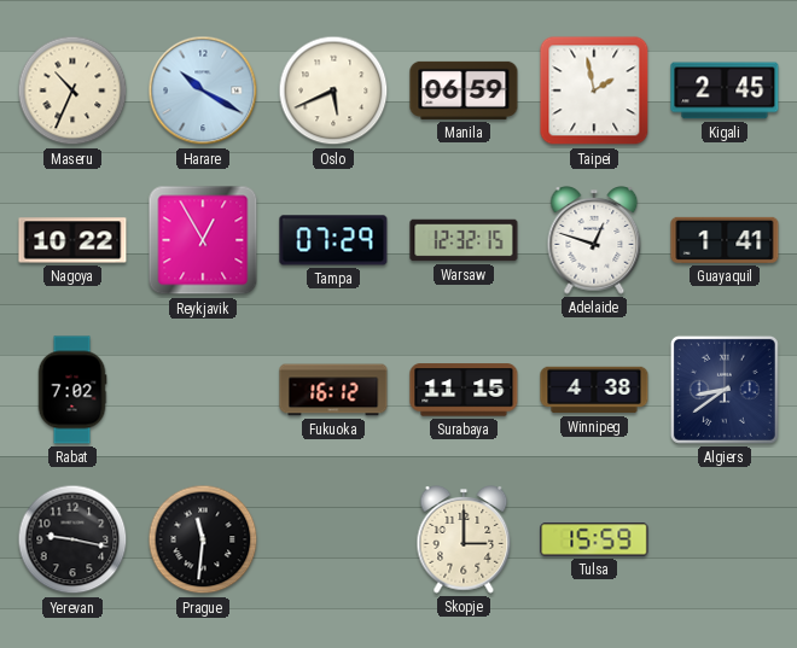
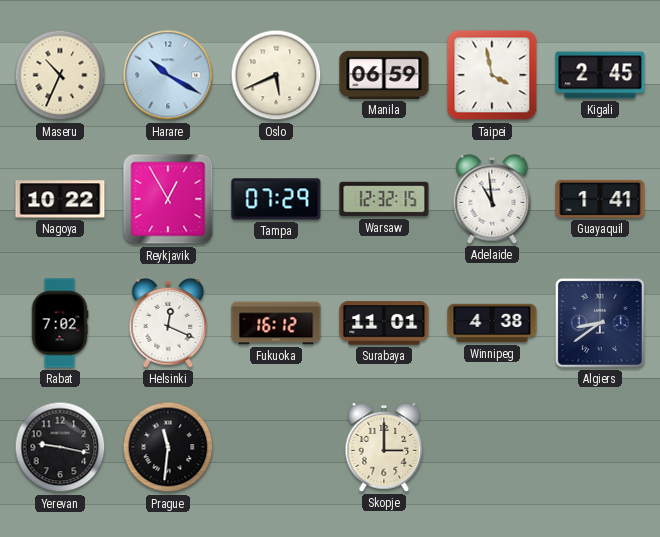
Taipei: 1:58 -> 3:58 (492, 75)
Adelaide: 12:48 -> 10:59 (492, 200)
Helsinki: none -> 12:19 (168, 324)
Surabaya: 11:15 -> 11:01 (384, 323)
Tulsa: 15:59 -> none (594, 539)
